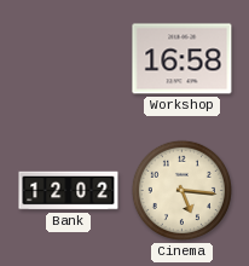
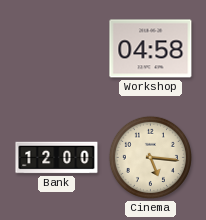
Workshop: 16:58 -> 04:58 (151, 49)
Bank: 12:02 -> 12:00 (57, 158)
